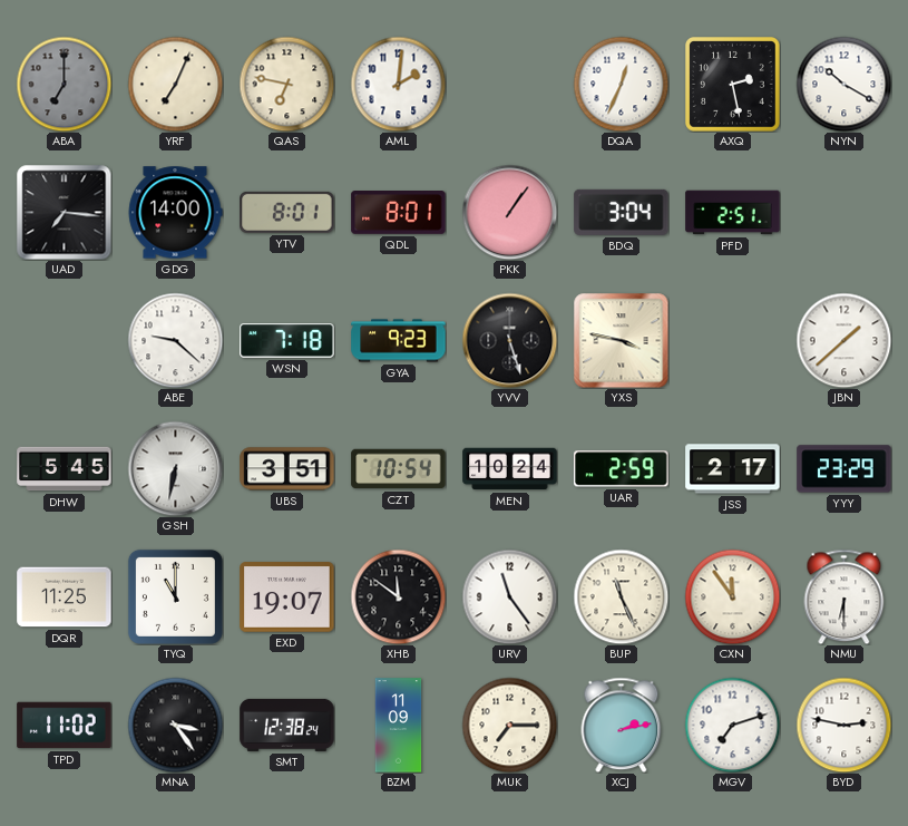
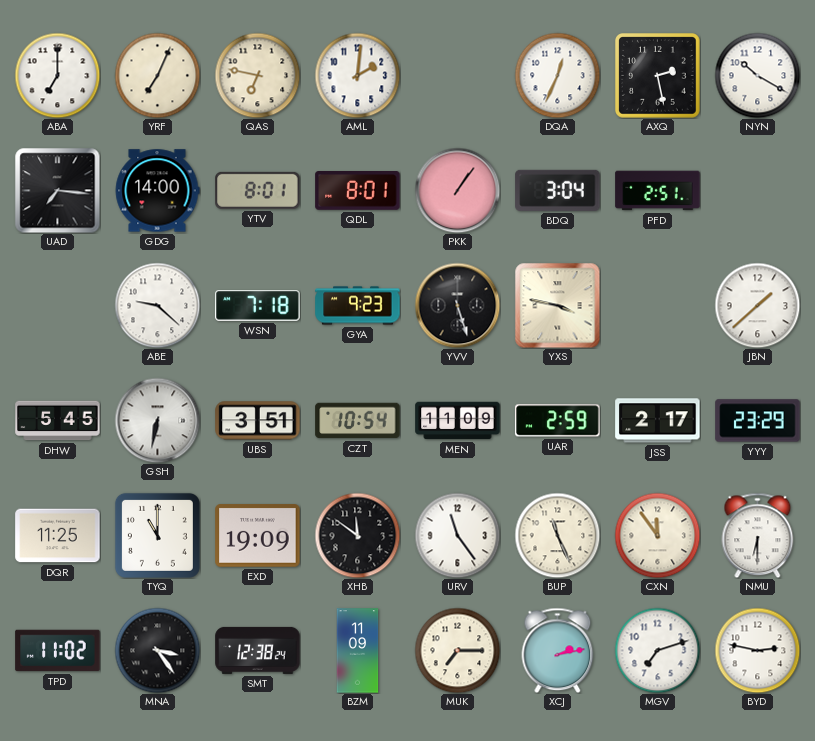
ABA dial: grey -> white (57, 75)
MEN: 10:24 -> 11:09 (458, 421)
EXD: 19:07 -> 19:09 (258, 536)
